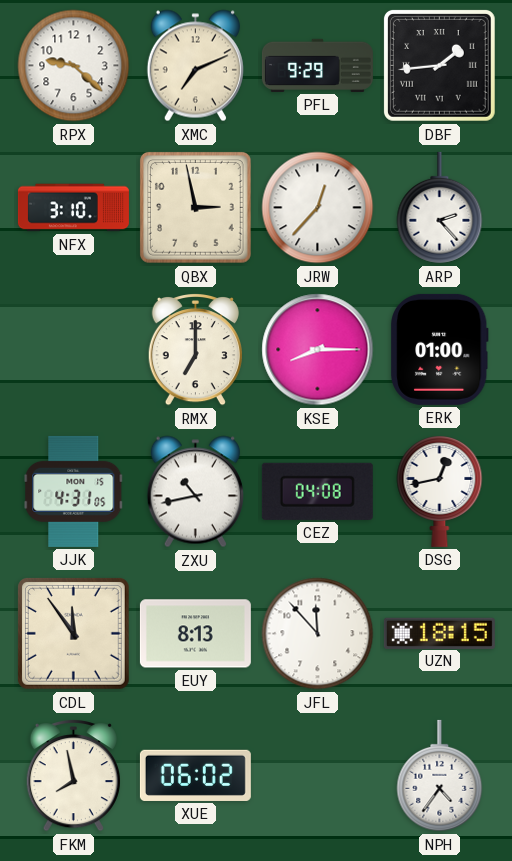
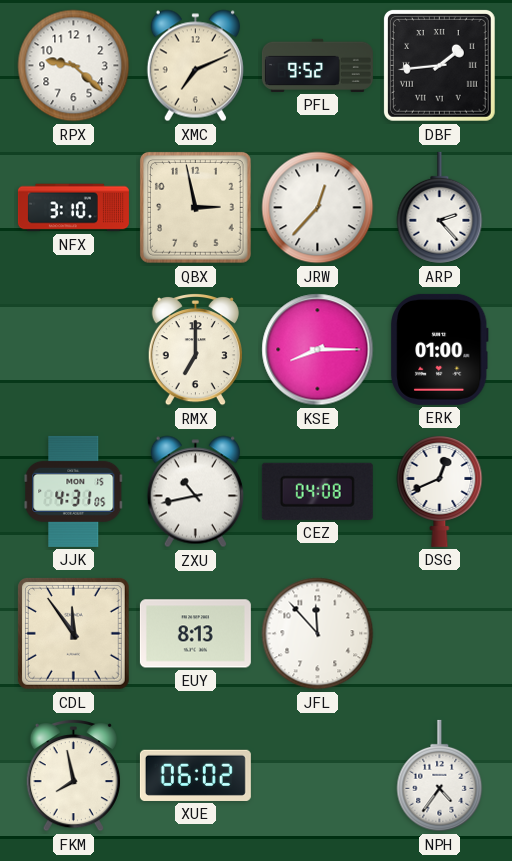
PFL: 9:29 -> 9:52 (317, 65)
DSG: 12:43 -> 12:41 (440, 492)
UZN: 18:15 -> none (439, 633)
